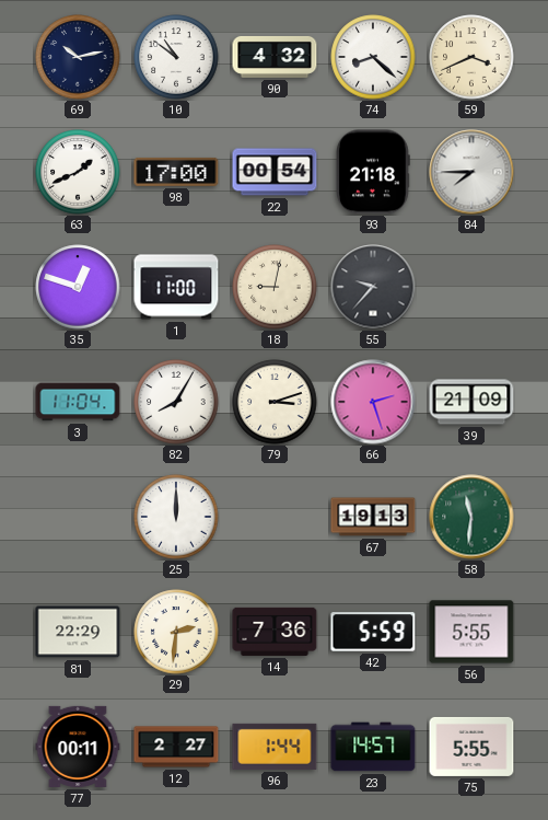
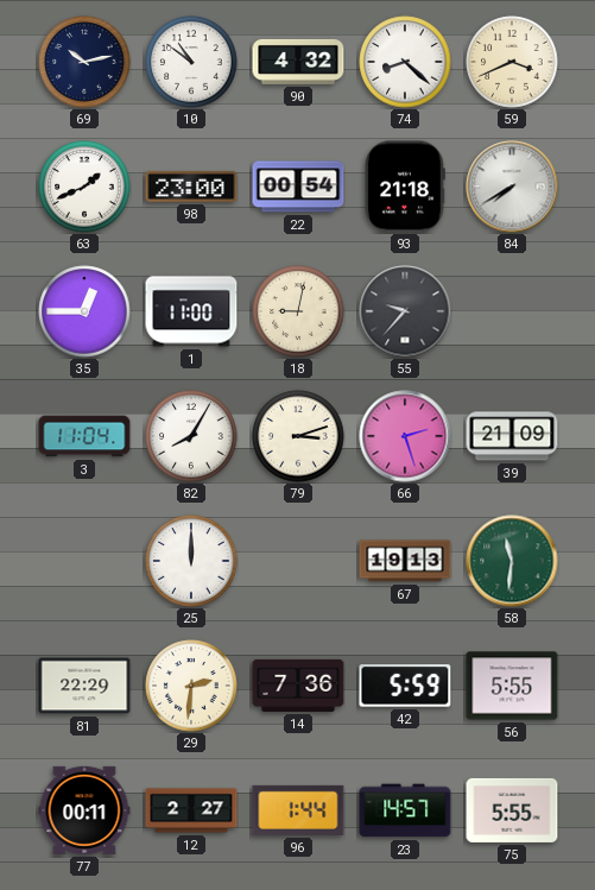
98: 17:00 -> 23:00 (191, 187)
84: 7:45 -> 7:40 (512, 187)
35: 12:48 -> 12:45 (84, 311)
